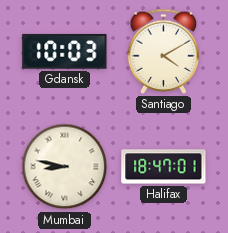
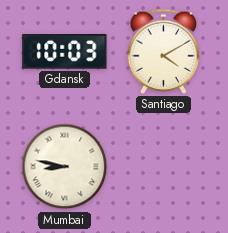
Halifax: 18:47 -> none (164, 167)
